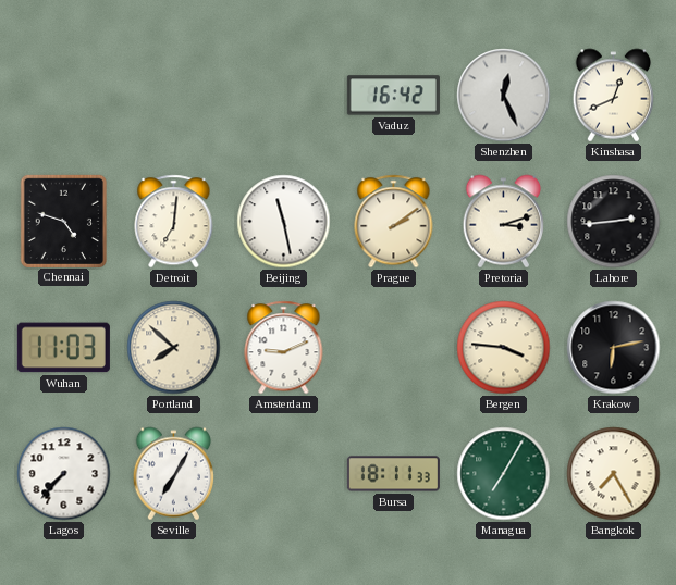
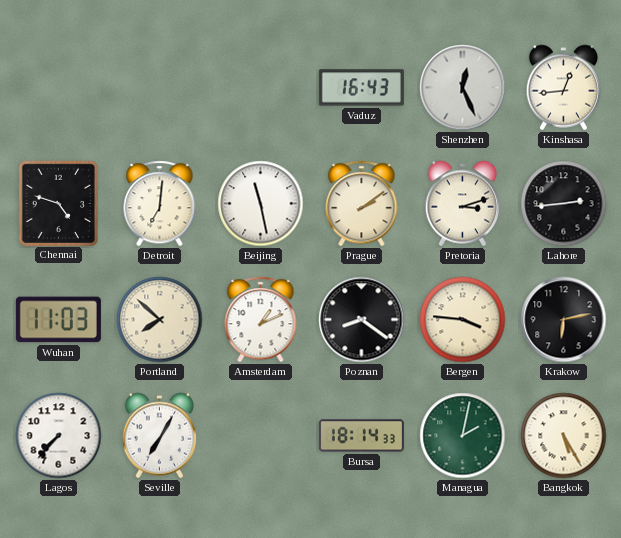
Vaduz: 16:42 -> 16:43 (361, 88)
Kinshasa: 12:41 -> 12:44 (564, 88)
Amsterdam: 9:11 -> 1:11 (261, 320)
Poznan: none -> 8:21 (362, 320)
Bursa: 18:11 -> 18:14 (361, 436)
Managua: 7:05 -> 2:02 (463, 436)
Bangkok: 7:25 -> 5:25 (564, 436)
